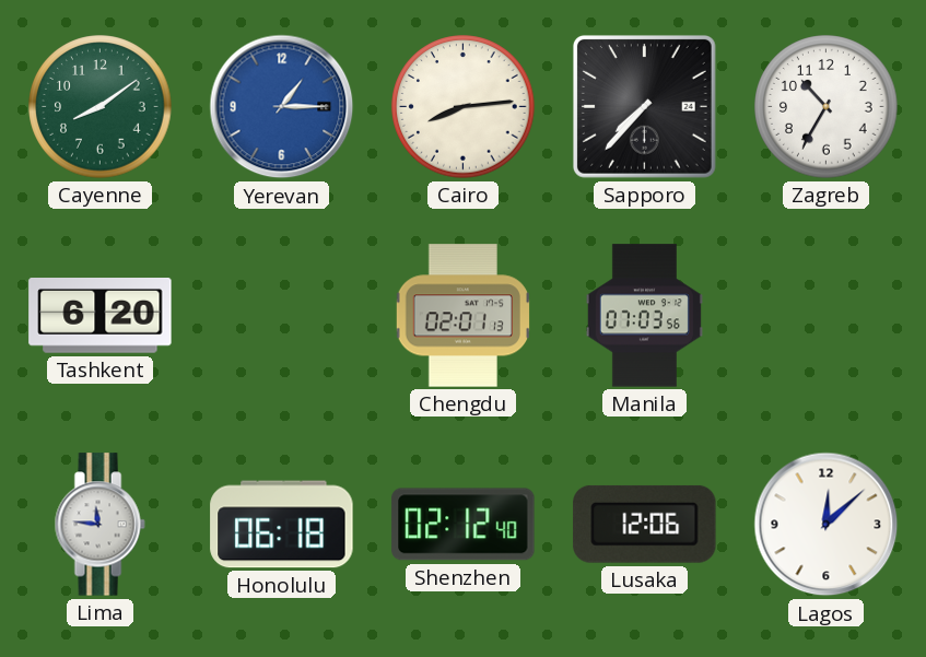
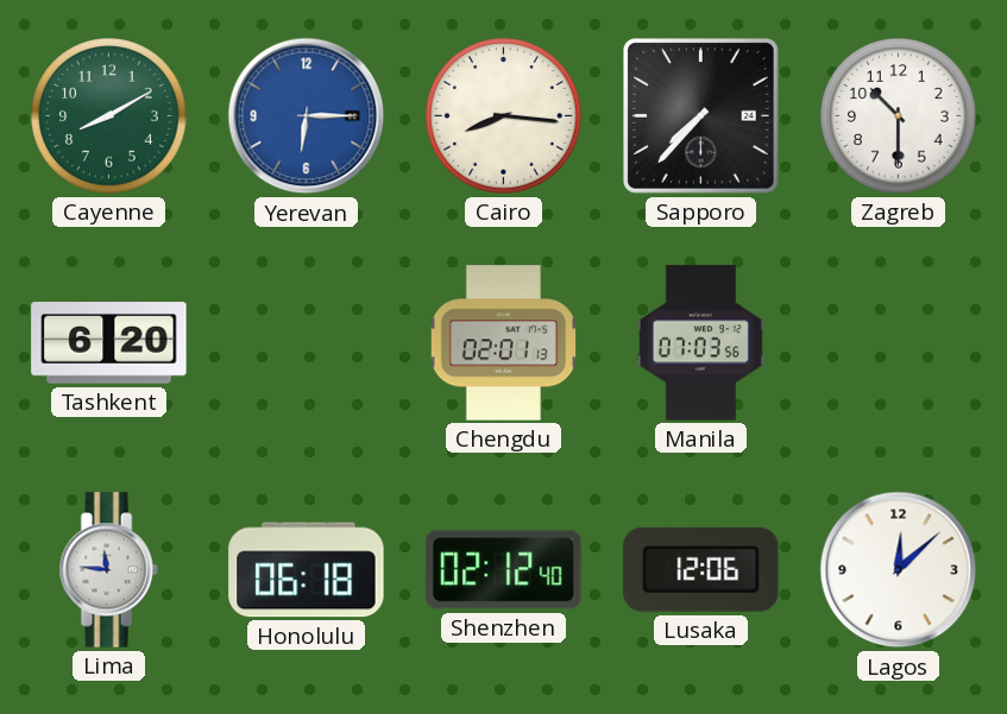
Cayenne: 8:09 -> 8:10 (109, 116)
Yerevan: 1:15 -> 6:15 (307, 116)
Cairo: 8:14 -> 8:16 (504, 116)
Zagreb: 10:35 -> 10:30 (899, 116)
